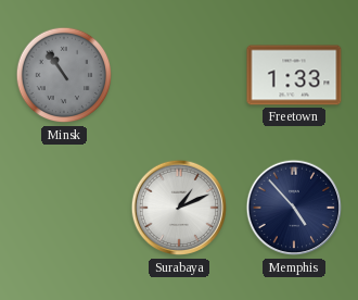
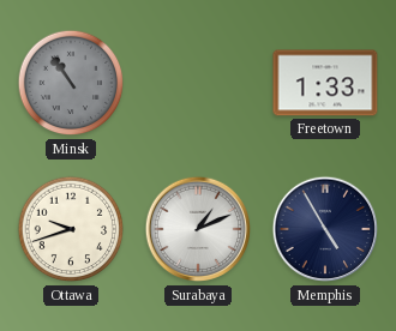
Ottawa: none -> 9:42 (71, 229)
Memphis: 4:53 -> 4:55 (325, 229)
